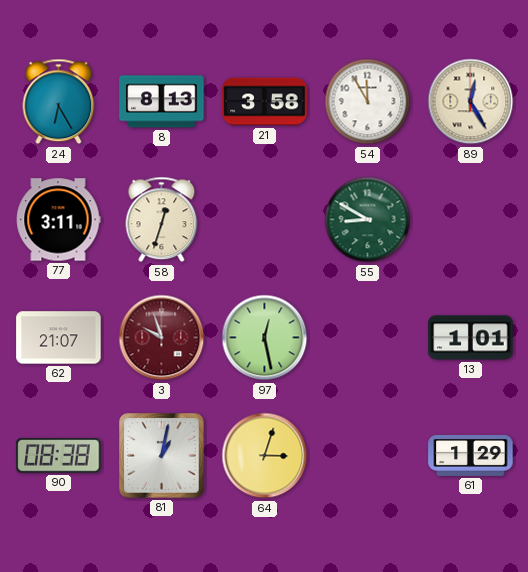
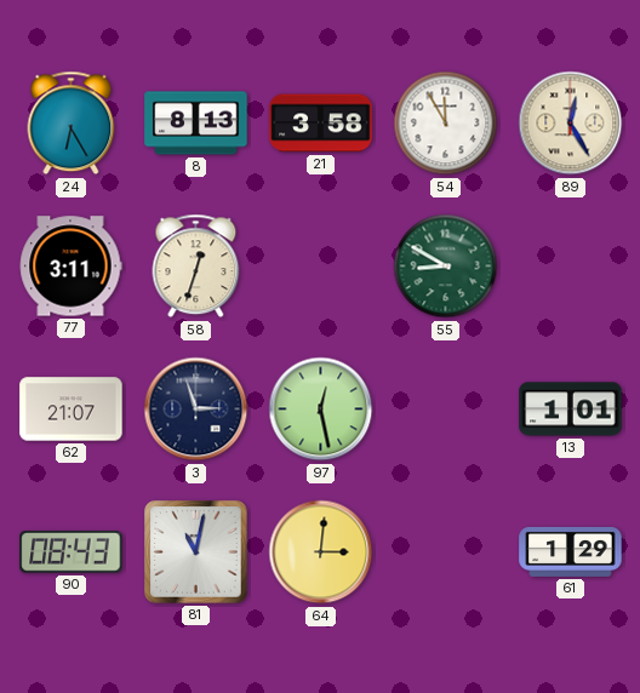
3: 9:57 -> 2:57 (196, 409)
3 dial: burgundy -> navy (196, 409)
90: 08:38 -> 08:43 (72, 552)
81: 1:02 -> 11:02 (196, 552)
64: 3:03 -> 3:01 (321, 552)
